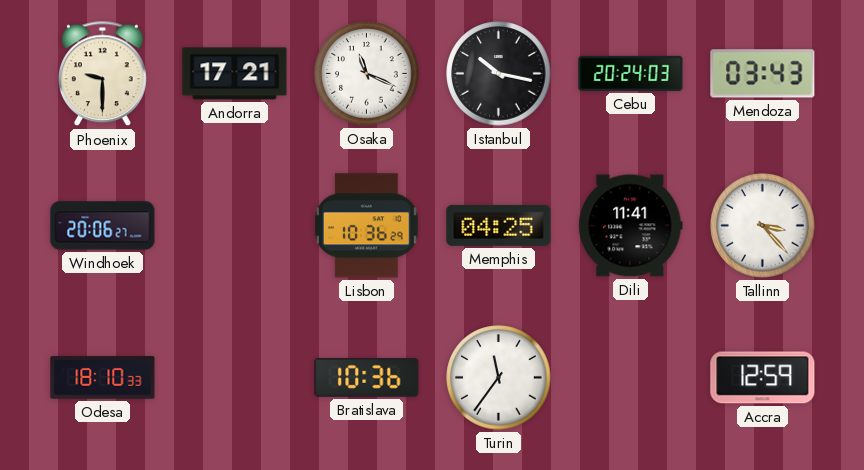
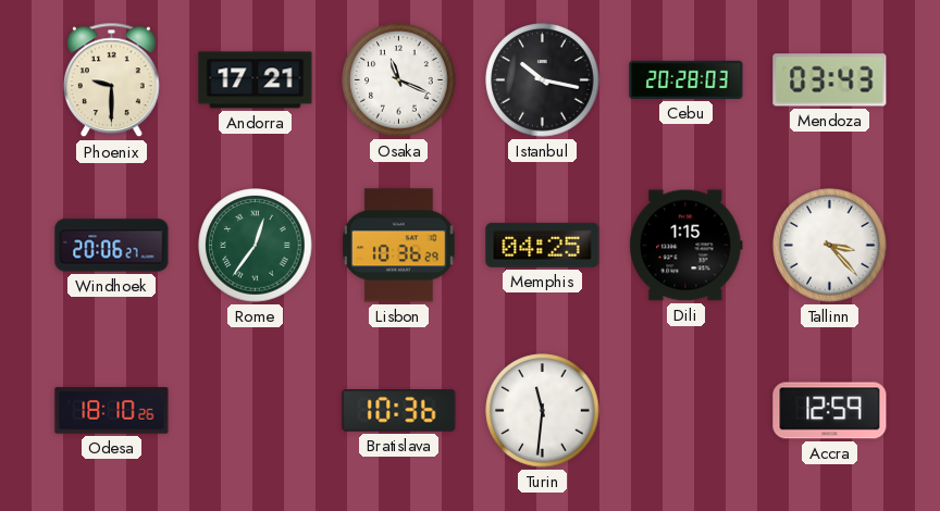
Cebu: 20:24 -> 20:28 (687, 79)
Rome: none -> 12:36 (256, 246)
Dili: 11:41 -> 1:15 (687, 246)
Odesa: 18:10:33 -> 18:10:26 (112, 411)
Turin: 11:36 -> 11:31 (543, 411)
